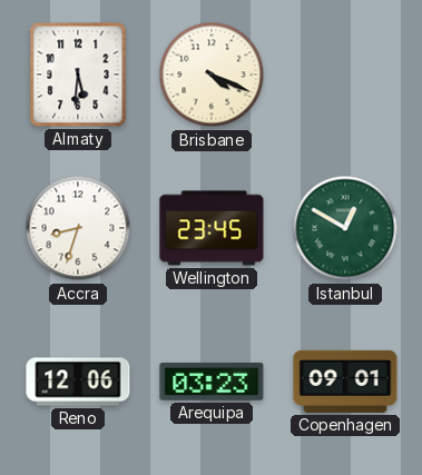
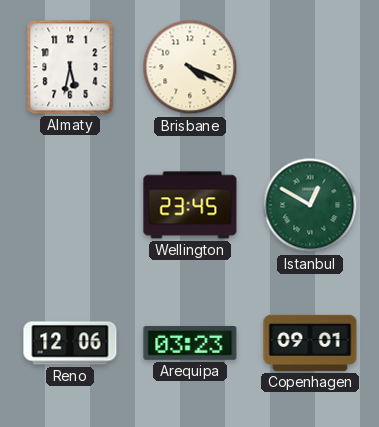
Almaty: 5:31 -> 5:32 (70, 67)
Accra: 8:33 -> none (78, 228)
